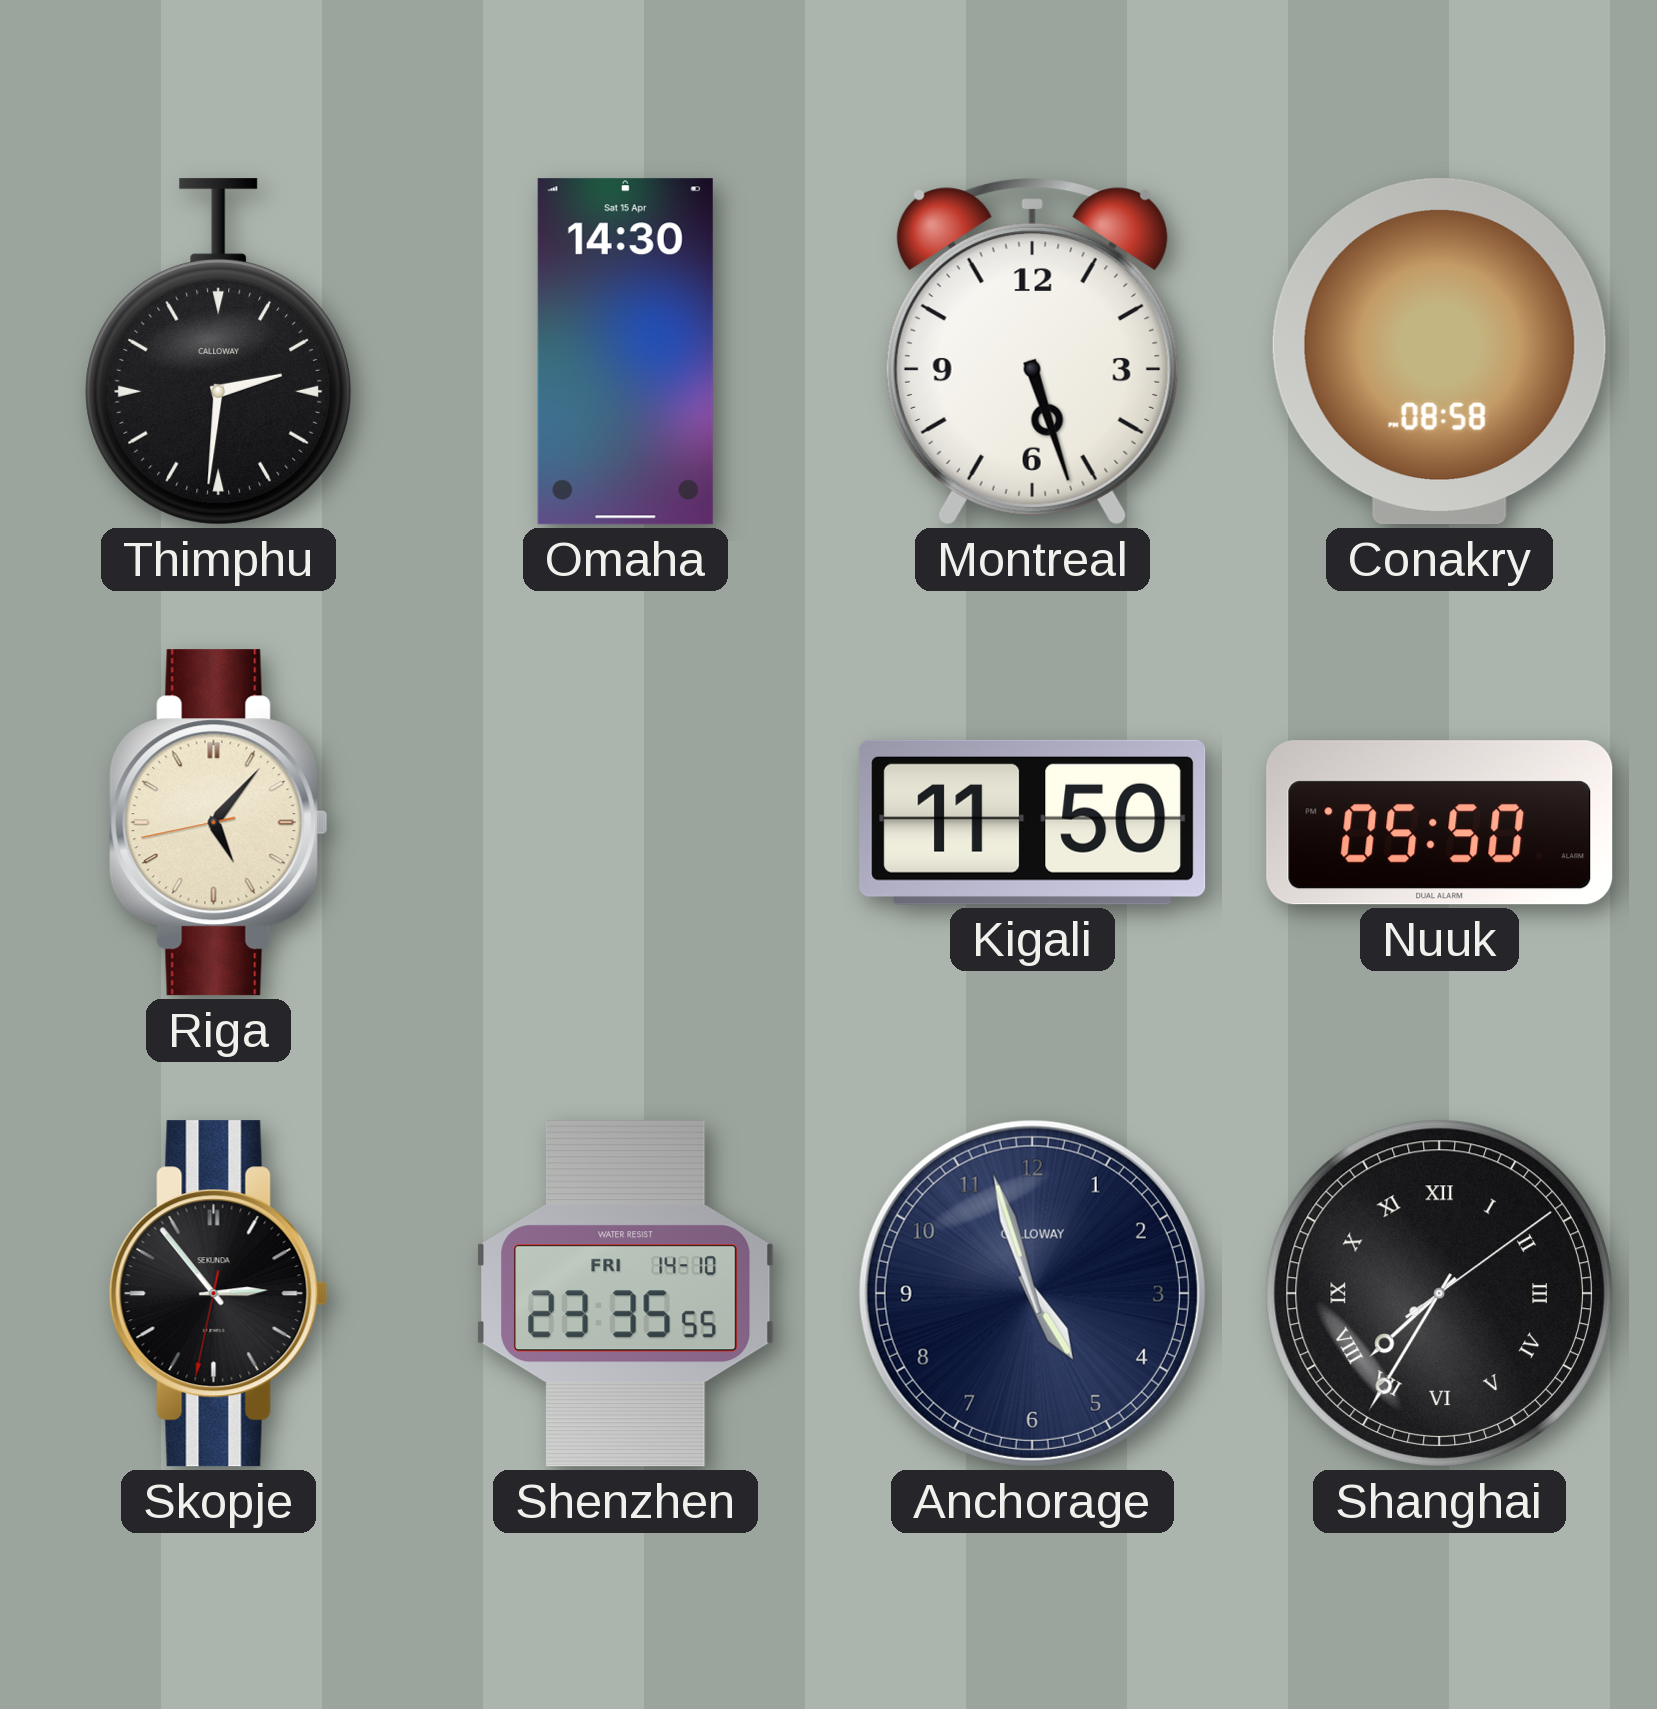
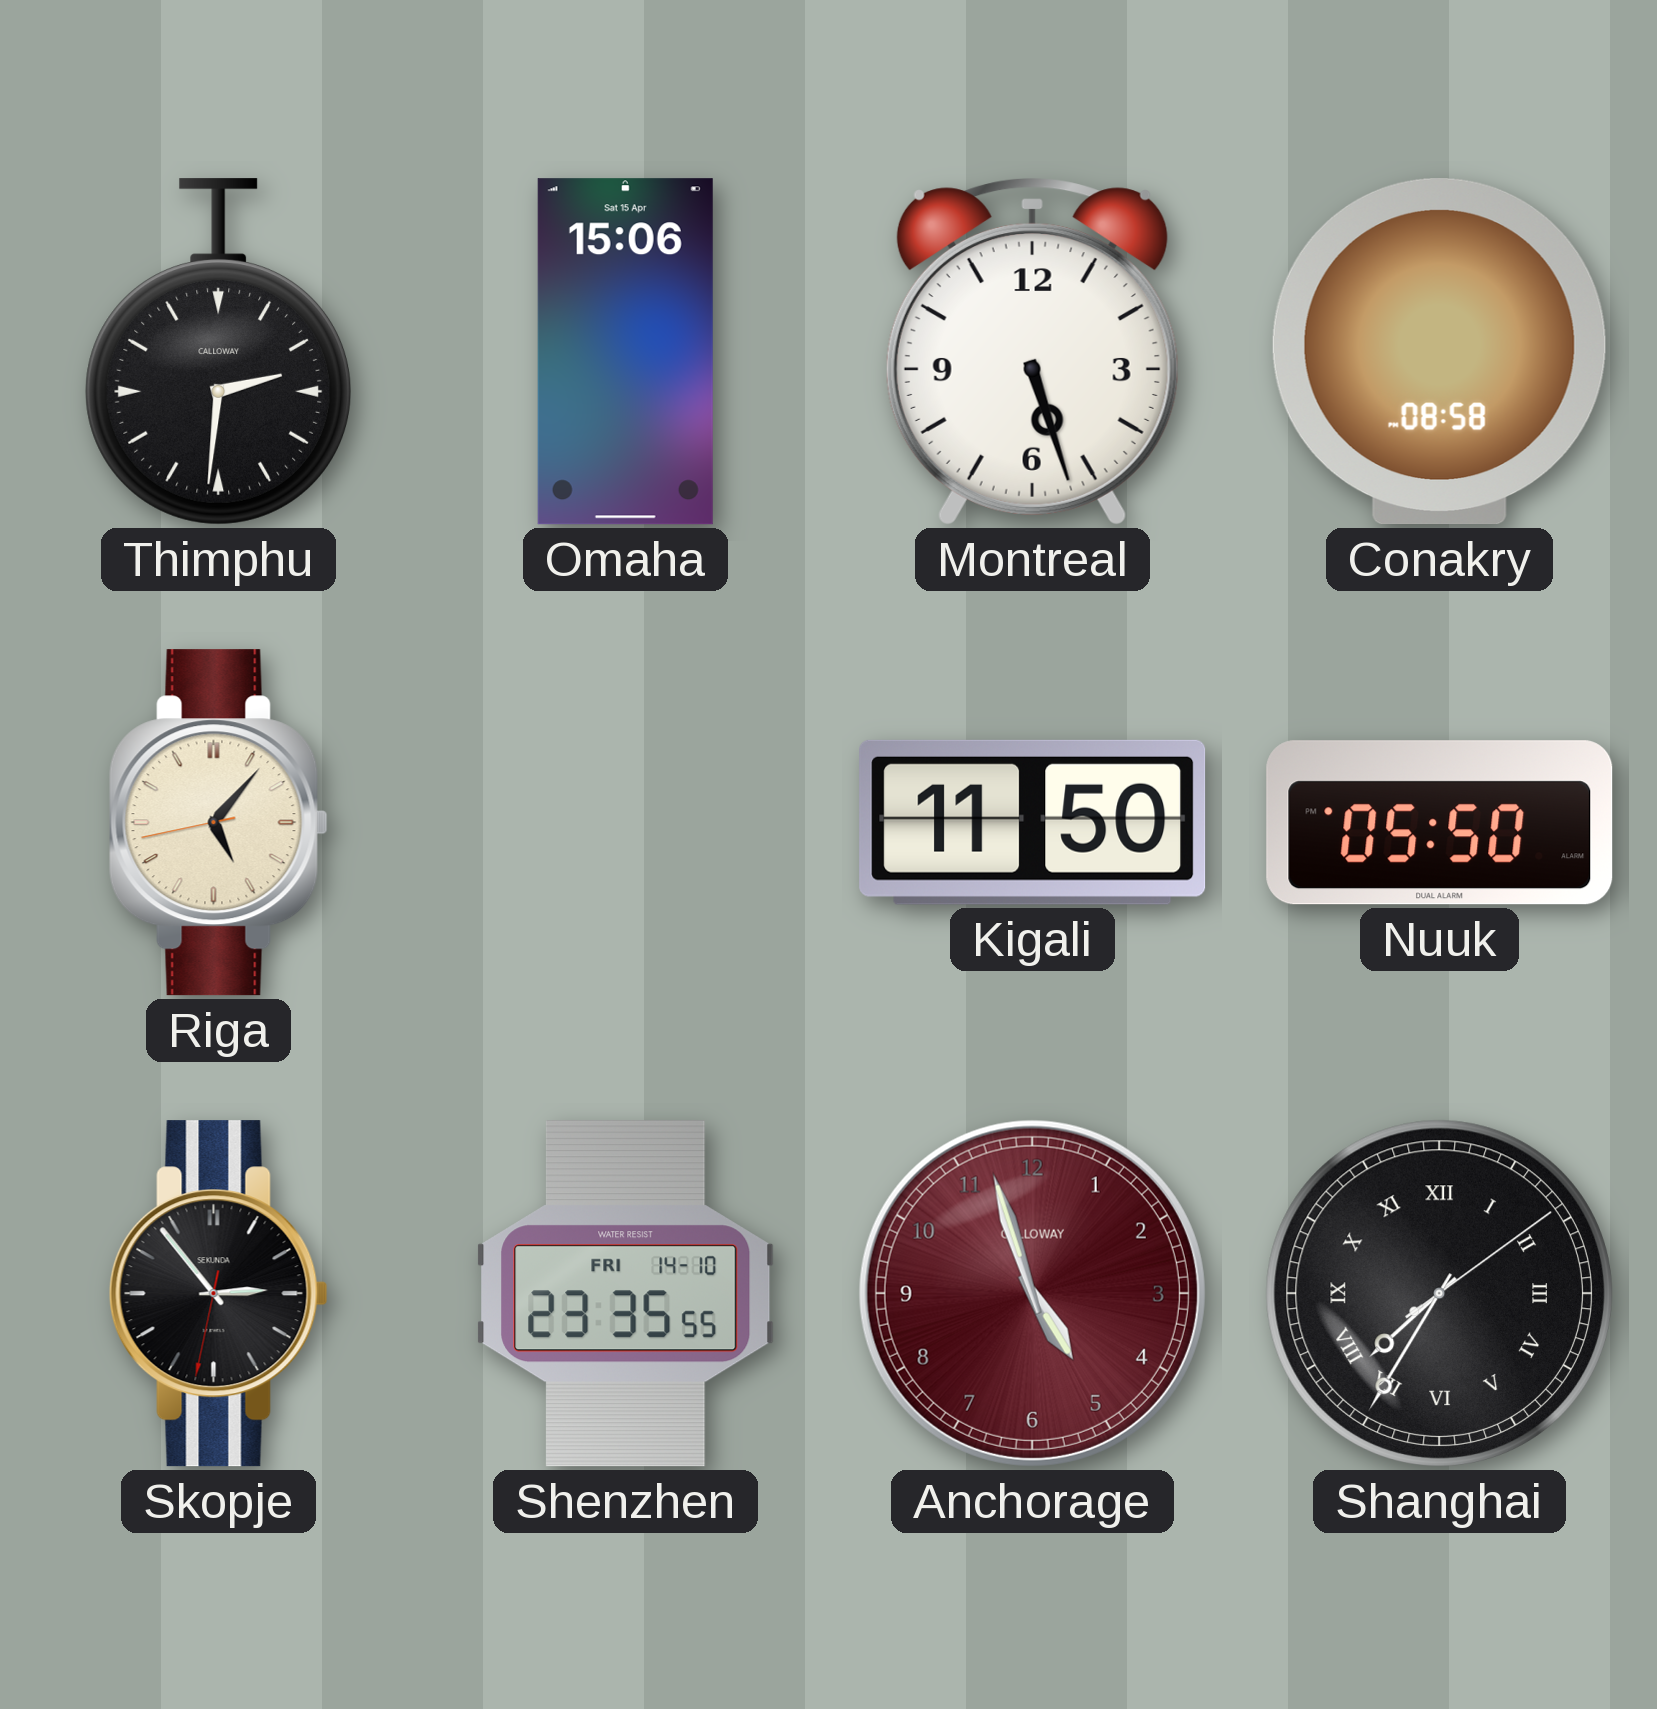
Omaha: 14:30 -> 15:06 (625, 352)
Anchorage dial: navy -> burgundy (1032, 1293)
